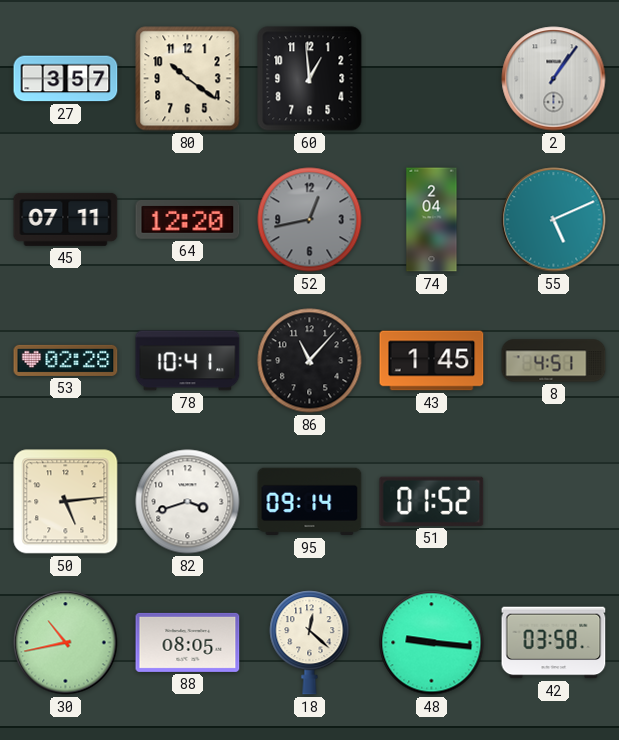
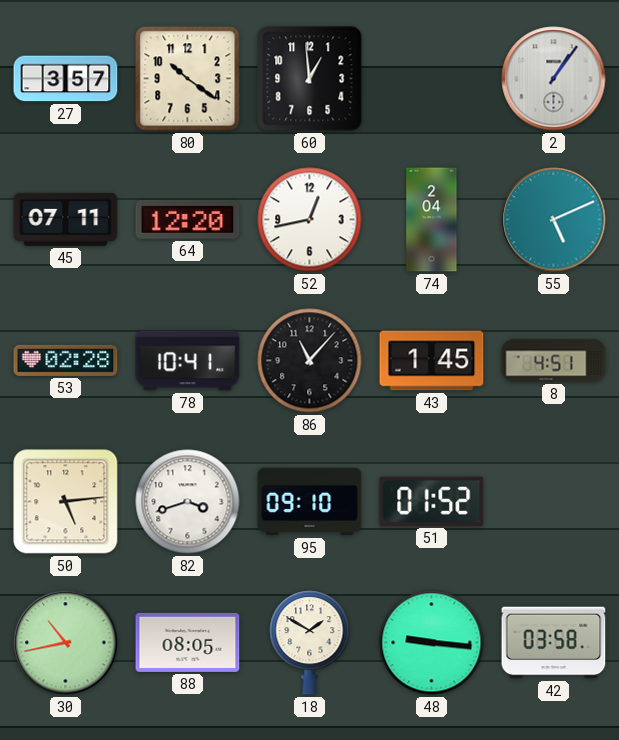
52 dial: grey -> white (310, 220)
95: 09:14 -> 09:10 (310, 502)
18: 12:22 -> 1:50 (310, 643)
